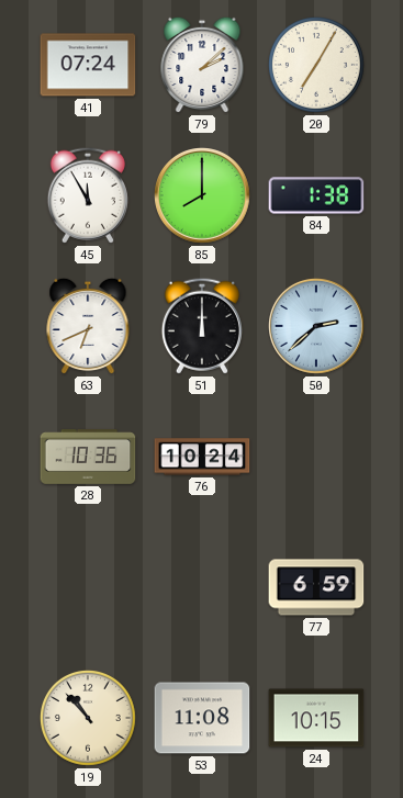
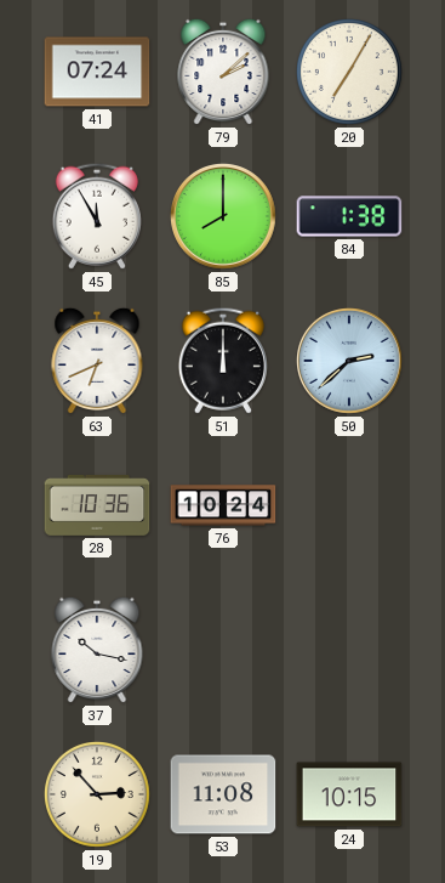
37: none -> 10:17 (97, 650)
77: 6:59 -> none (316, 587)
19: 10:53 -> 2:53 (97, 794)
